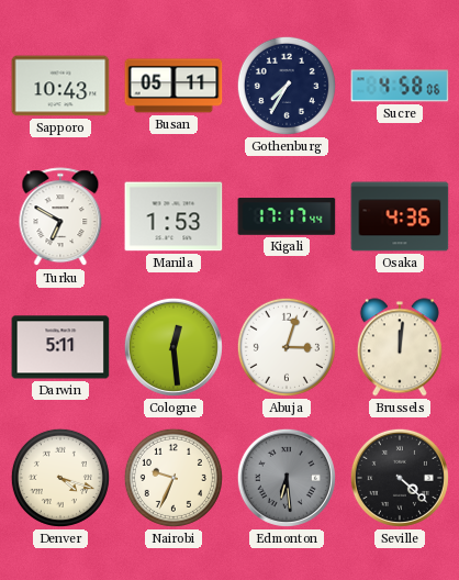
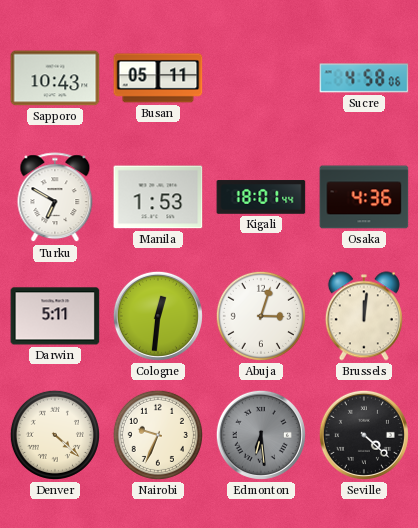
Gothenburg: 7:35 -> none (287, 86)
Kigali: 17:17 -> 18:01 (261, 197)
Cologne: 12:29 -> 12:31 (158, 316)
Denver: 4:18 -> 4:22 (55, 435)
